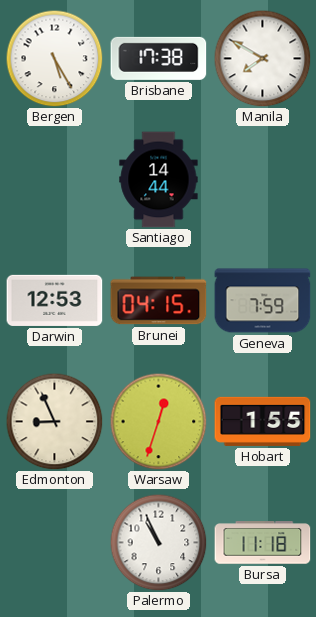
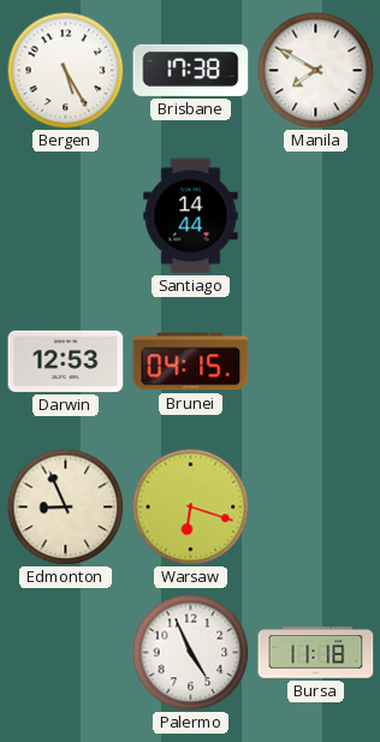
Geneva: 7:59 -> none (263, 301)
Warsaw: 12:33 -> 6:18 (190, 506)
Hobart: 1:55 -> none (263, 421)
Palermo: 10:56 -> 4:56 (190, 652)
